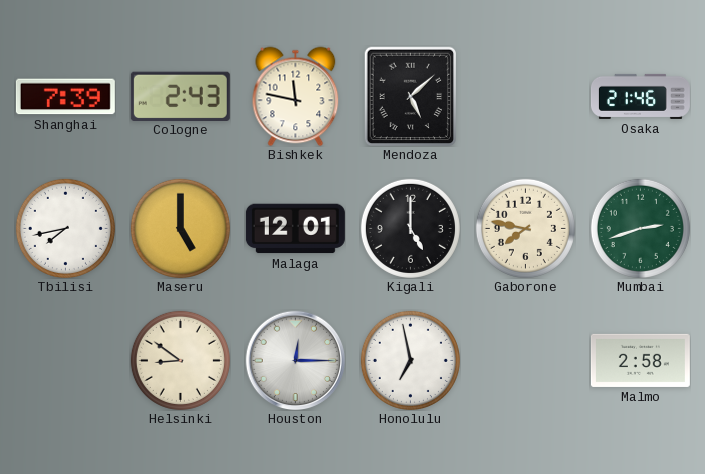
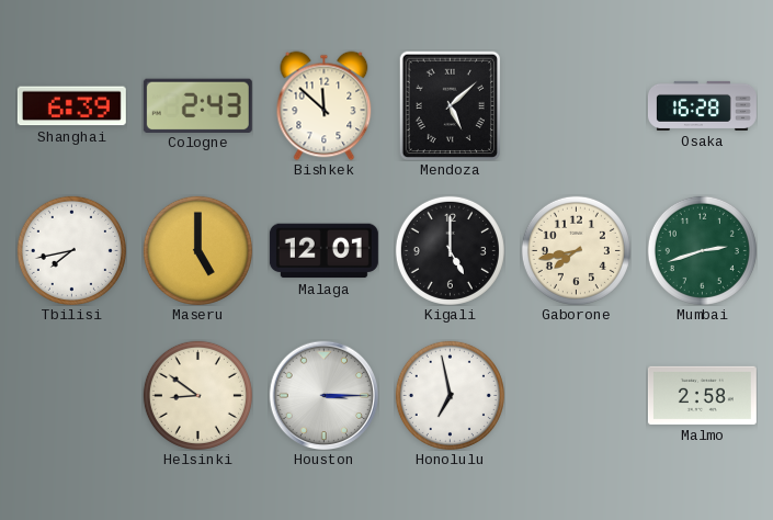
Shanghai: 7:39 -> 6:39 (71, 106)
Bishkek: 11:47 -> 11:52 (325, 105)
Osaka: 21:46 -> 16:28 (702, 105)
Gaborone: 7:47 -> 7:43 (576, 250)
Houston: 12:15 -> 3:15 (323, 395)
